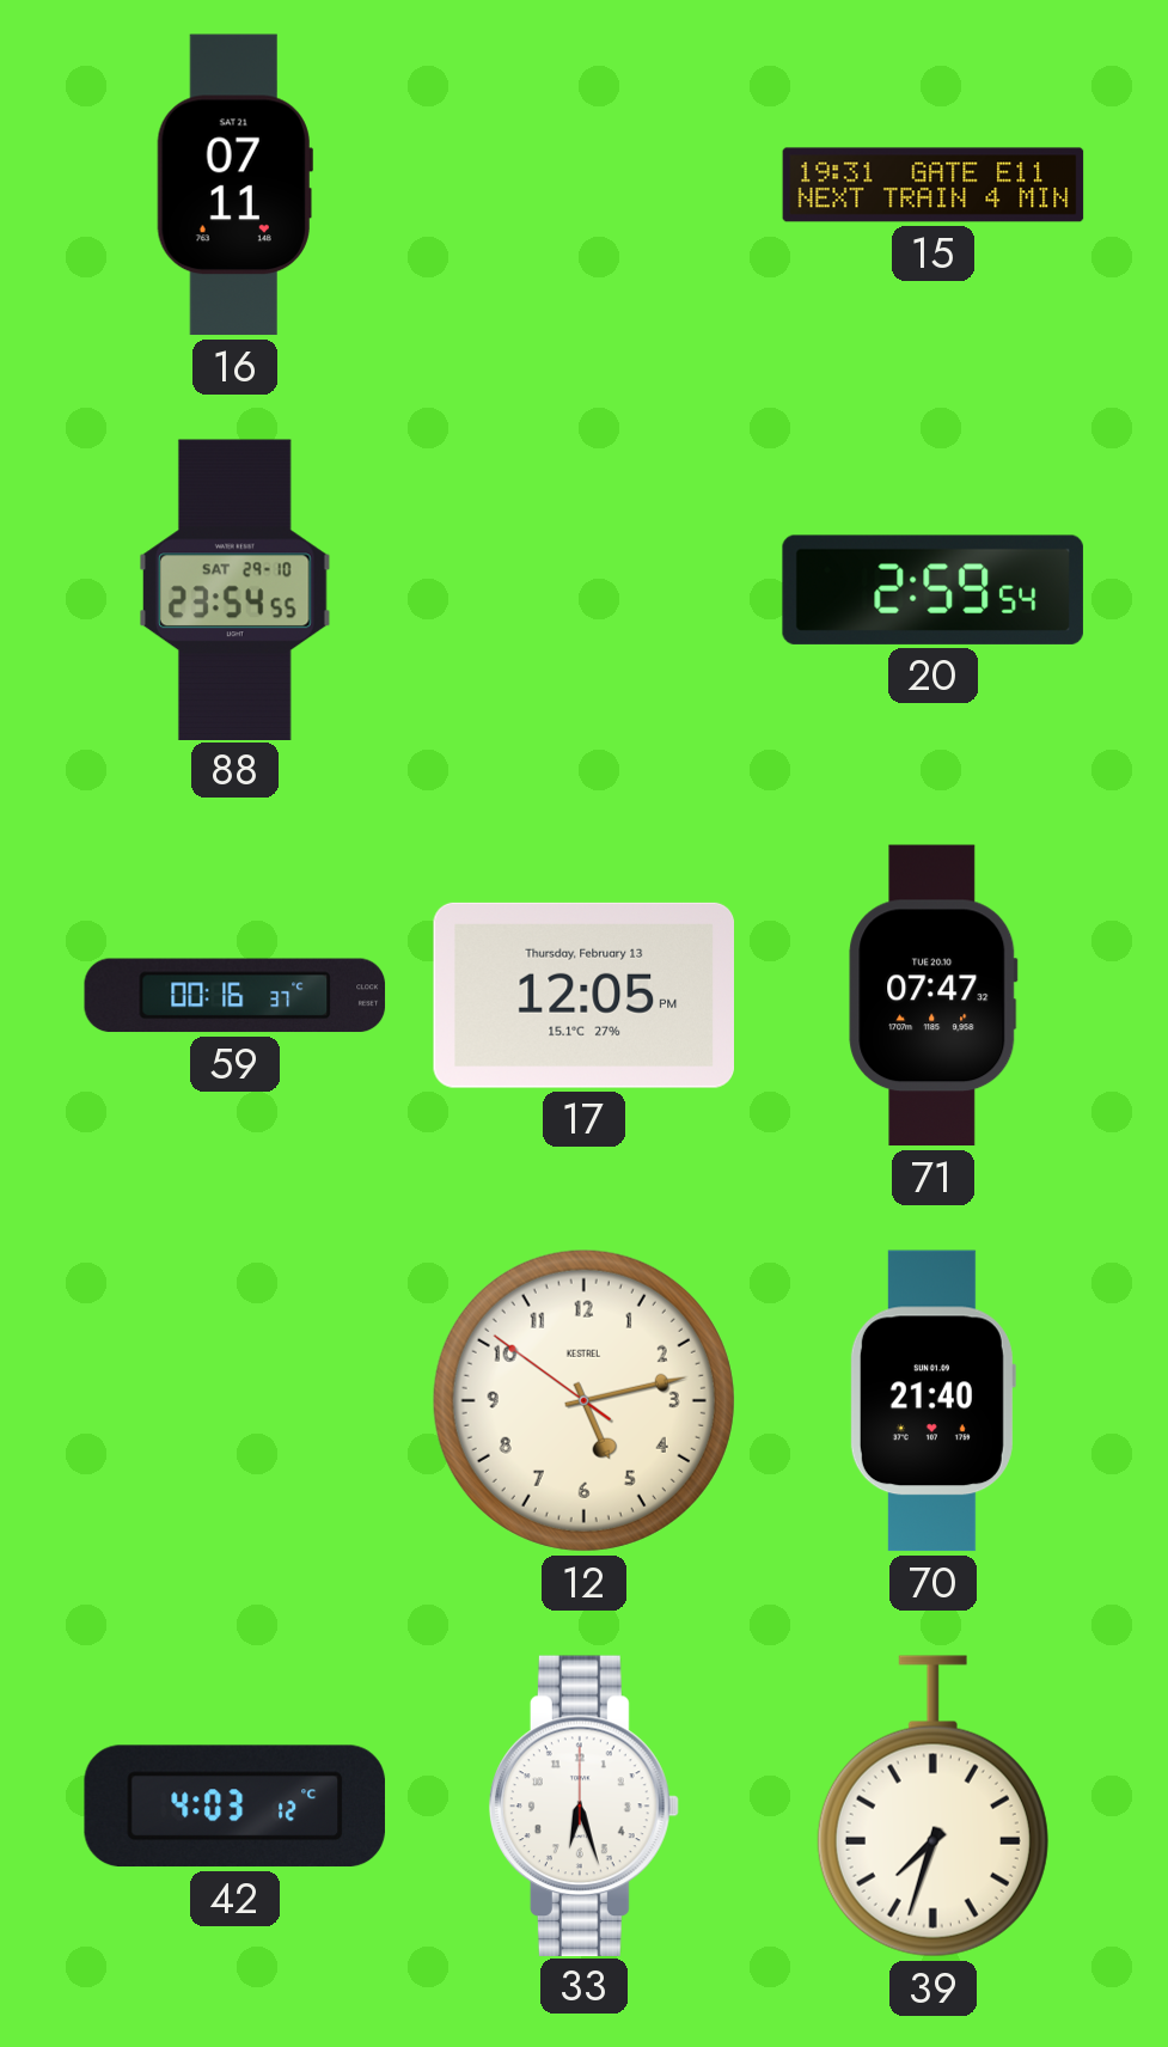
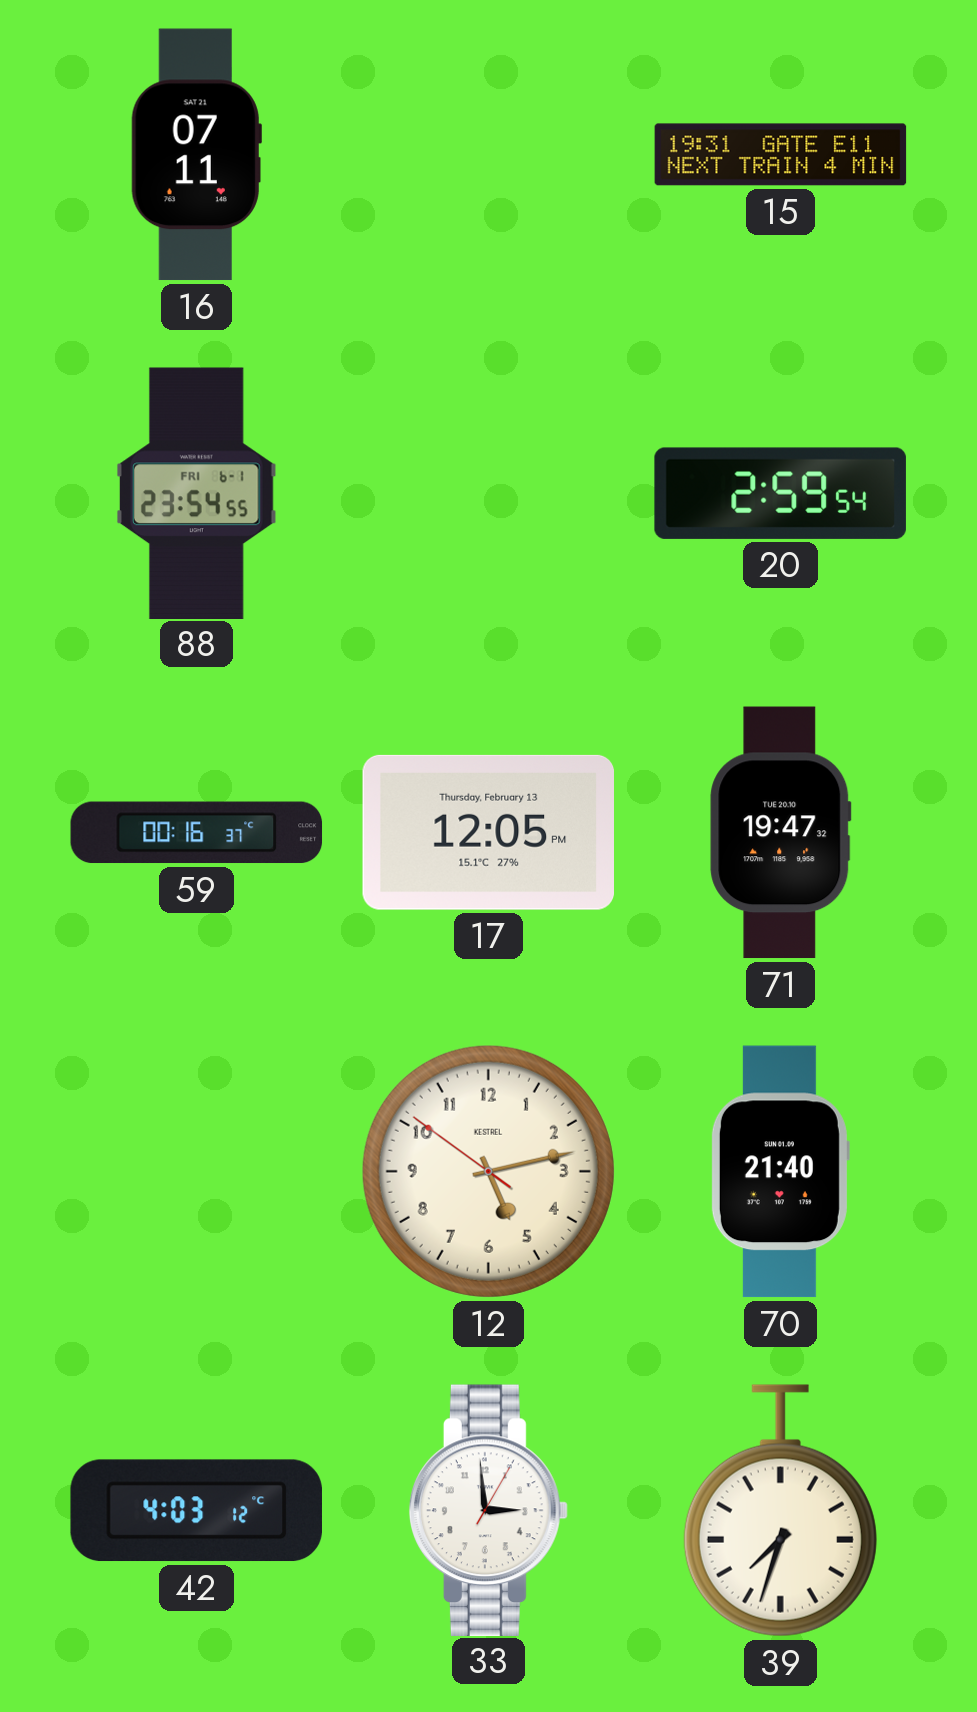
88 date: SAT 29-10 -> FRI 6-1 (196, 493)
71: 07:47 -> 19:47 (781, 833)
33: 6:27 -> 2:59 (488, 1510)
